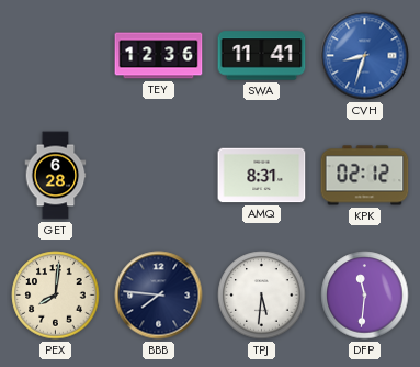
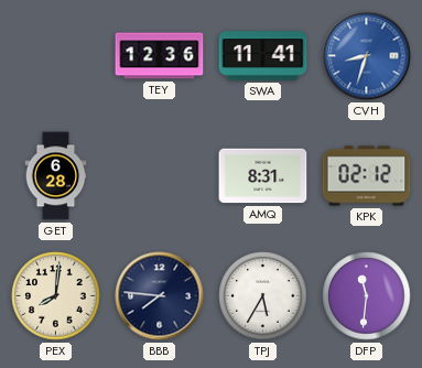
TPJ: 5:31 -> 5:35 (263, 296)
